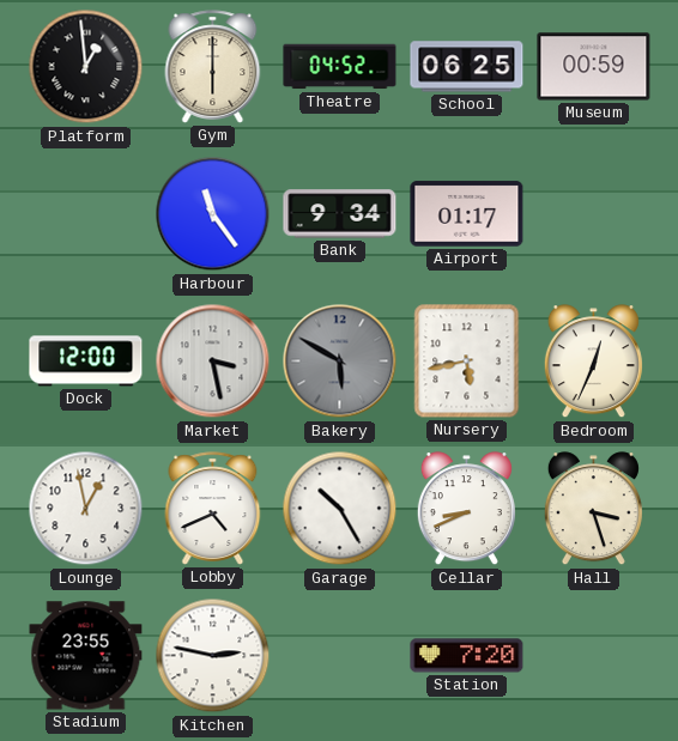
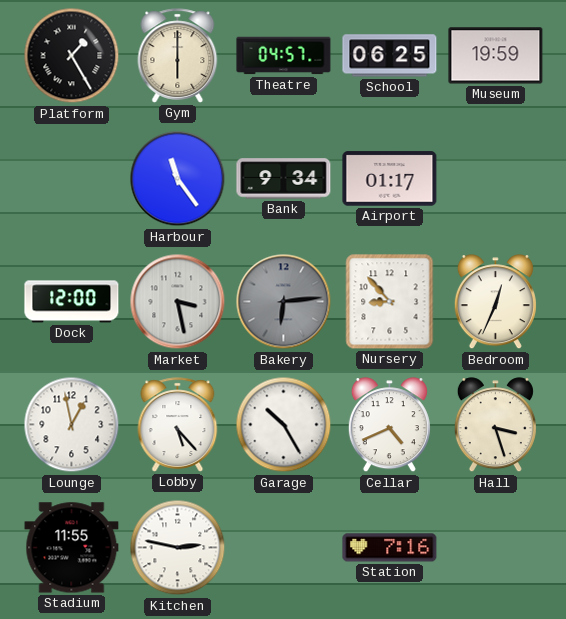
Platform: 12:59 -> 1:25 (72, 56)
Theatre: 04:52 -> 04:57 (284, 56)
Museum: 00:59 -> 19:59 (496, 56)
Bakery: 5:50 -> 6:14 (284, 302)
Nursery: 5:43 -> 8:53 (390, 302)
Lobby: 4:41 -> 5:23 (178, 425)
Cellar: 8:41 -> 4:41 (389, 425)
Stadium: 23:55 -> 11:55 (72, 548)
Station: 7:20 -> 7:16 (390, 548)
